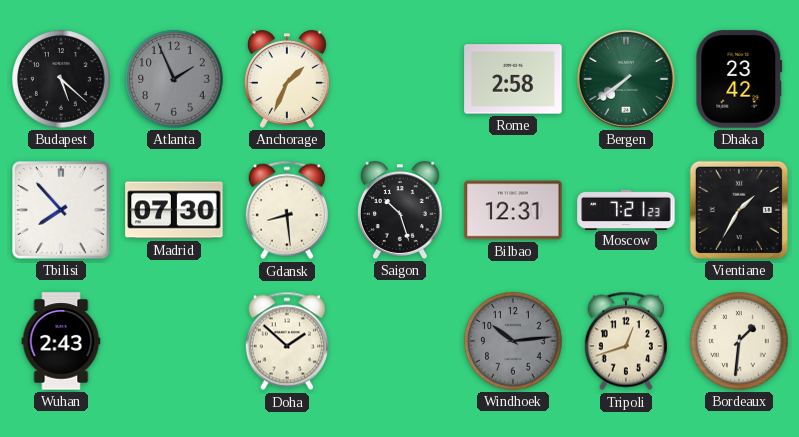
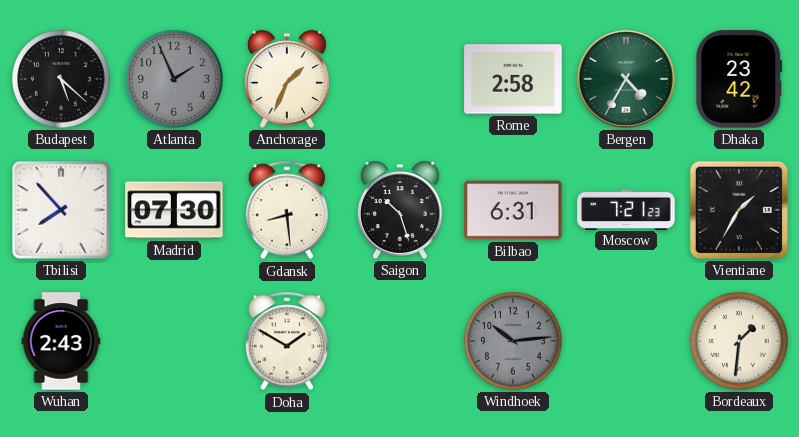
Bergen: 7:39 -> 4:35 (626, 79)
Bilbao: 12:31 -> 6:31 (513, 210)
Doha: 1:52 -> 1:50 (287, 341)
Tripoli: 12:42 -> none (626, 341)
